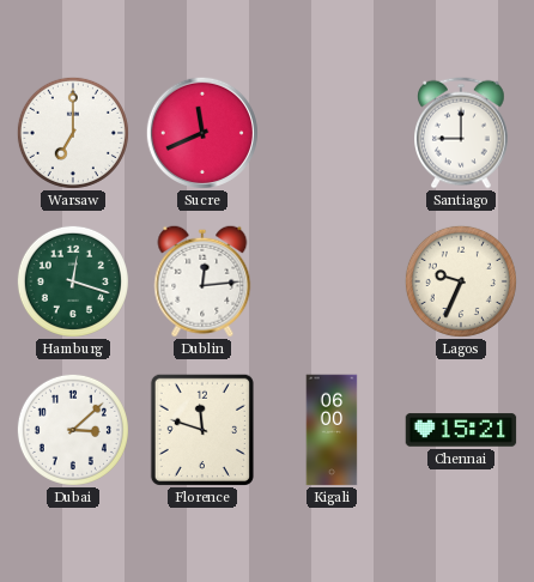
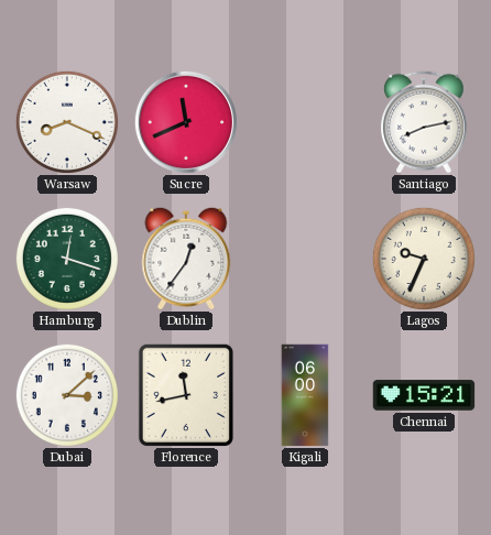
Warsaw: 7:00 -> 8:19 (67, 122)
Santiago: 9:00 -> 8:13 (424, 122)
Dublin: 12:14 -> 12:36 (186, 259)
Florence: 11:48 -> 11:43 (186, 395)
